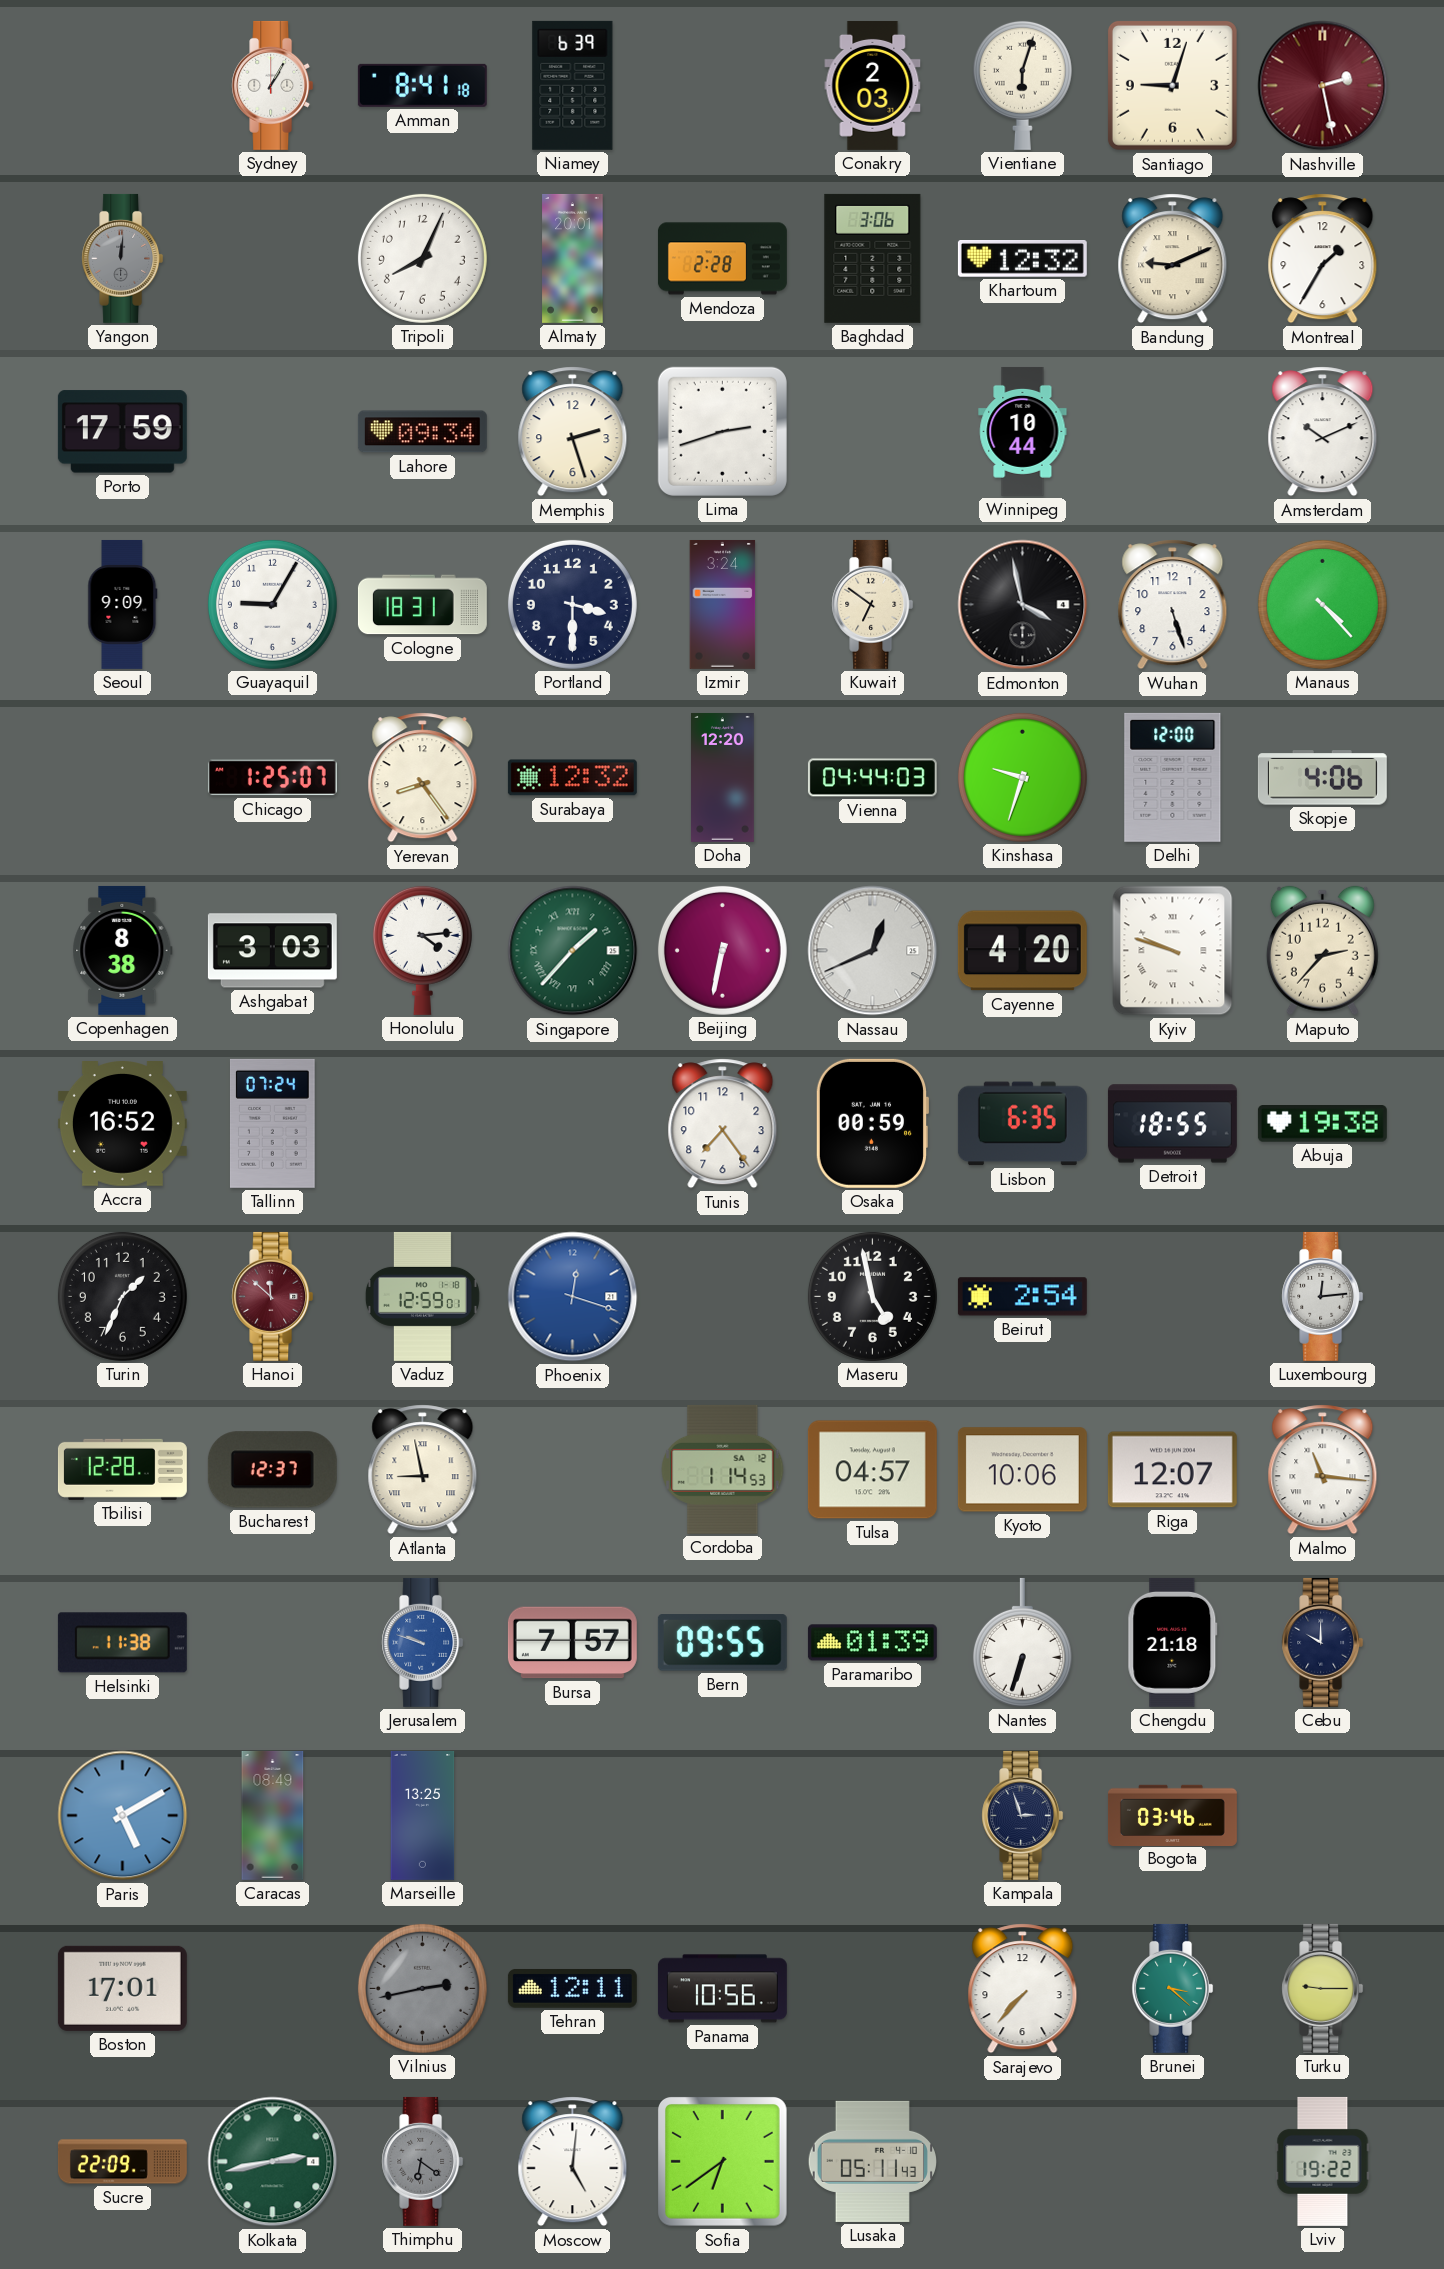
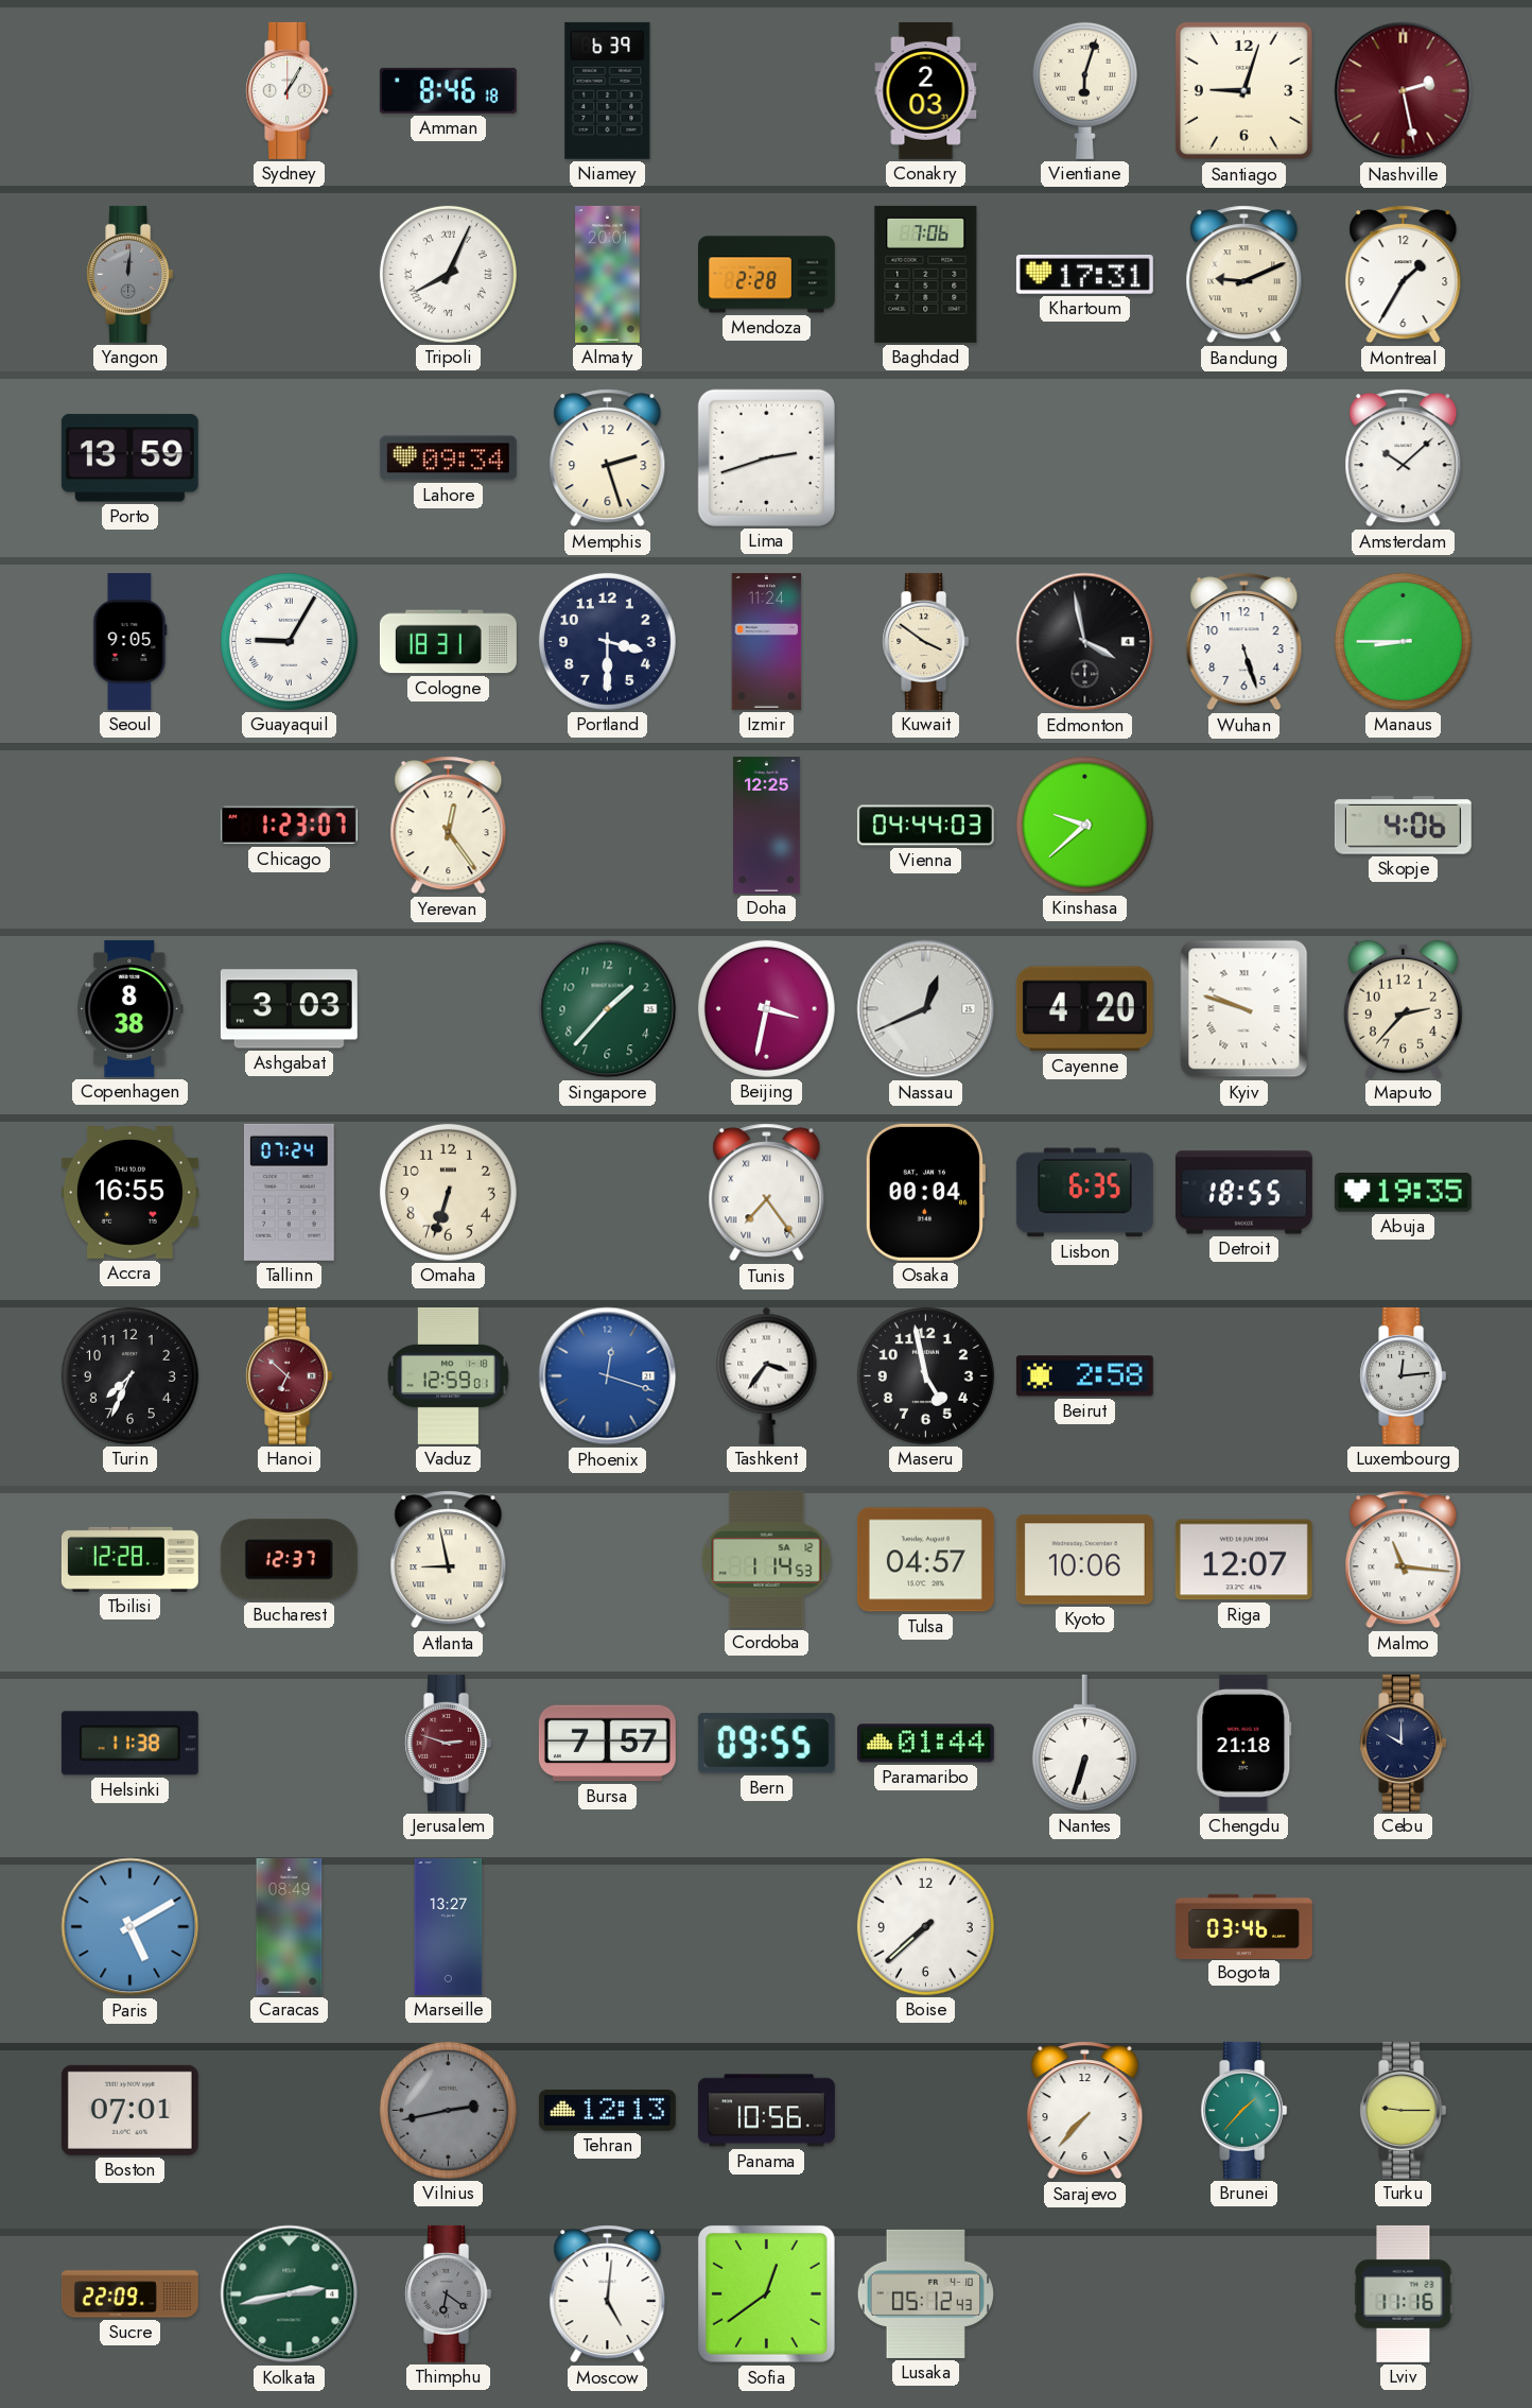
Amman: 8:41 -> 8:46 (448, 90)
Tripoli numerals: Arabic -> Roman (448, 274)
Baghdad: 3:06 -> 7:06 (926, 274)
Khartoum: 12:32 -> 17:31 (1084, 275)
Porto: 17:59 -> 13:59 (129, 458)
Winnipeg: 10:44 -> none (1023, 431)
Amsterdam: 10:11 -> 10:08 (1404, 458)
Seoul: 9:09 -> 9:05 (130, 641)
Guayaquil numerals: Arabic -> Roman (289, 641)
Izmir: 3:24 -> 11:24 (767, 641)
Kuwait: 6:51 -> 3:51 (926, 641)
Manaus: 4:23 -> 8:45 (1403, 641)
Chicago: 1:25 -> 1:23 (289, 826)
Yerevan: 8:24 -> 12:24 (449, 826)
Surabaya: 12:32 -> none (572, 778)
Doha: 12:20 -> 12:25 (767, 825)
Kinshasa: 9:33 -> 9:38 (1084, 825)
Delhi: 12:00 -> none (1173, 777)
Honolulu: 4:14 -> none (422, 950)
Singapore numerals: Roman -> Arabic (608, 1009)
Beijing: 6:32 -> 3:32 (766, 1008)
Accra: 16:52 -> 16:55 (129, 1193)
Omaha: none -> 6:33 (448, 1192)
Tunis numerals: Arabic -> Roman (767, 1193)
Osaka: 00:59 -> 00:04 (924, 1192)
Abuja: 19:38 -> 19:35 (1403, 1193)
Turin: 1:34 -> 7:34 (129, 1375)
Hanoi: 11:52 -> 6:52 (290, 1375)
Tashkent: none -> 3:36 (767, 1375)
Beirut: 2:54 -> 2:58 (1084, 1376)
Jerusalem: 9:48 -> 2:48 (449, 1743)
Jerusalem dial: blue -> burgundy (449, 1743)
Paramaribo: 01:39 -> 01:44 (925, 1744)
Marseille: 13:25 -> 13:27 (449, 1926)
Boise: none -> 7:38 (925, 1926)
Kampala: 2:57 -> none (1023, 1815)
Boston: 17:01 -> 07:01 (129, 2110)
Tehran: 12:11 -> 12:13 (607, 2110)
Brunei: 3:22 -> 1:37 (1244, 2110)
Sofia: 6:39 -> 12:39 (767, 2294)
Lusaka: 05:11 -> 05:12 (925, 2293)
Lviv: 19:22 -> 11:16 (1404, 2293)
